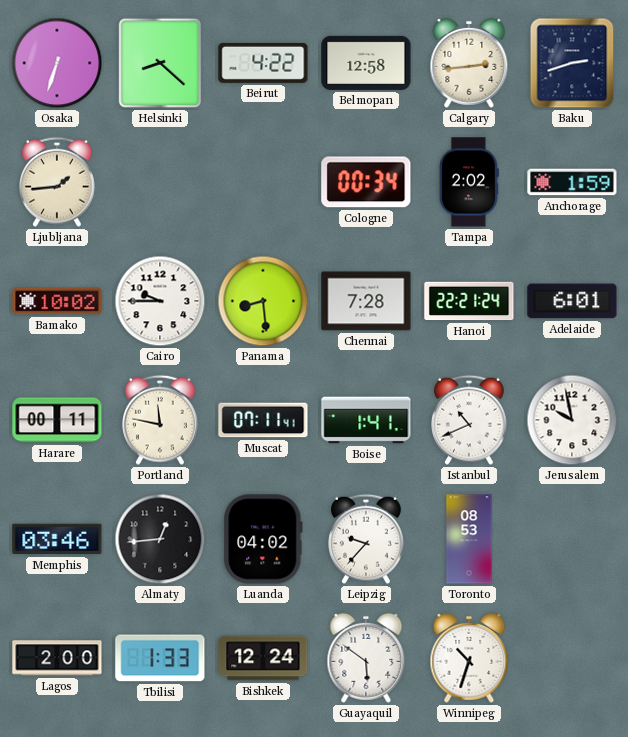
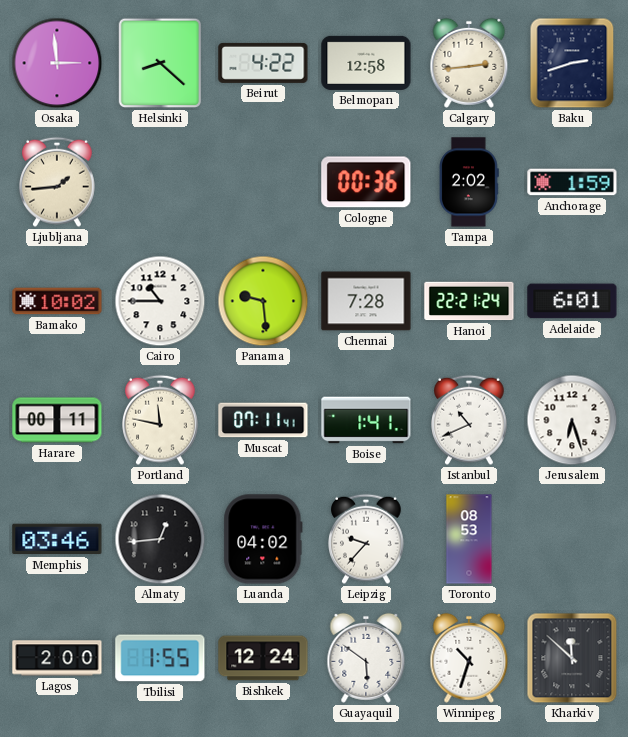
Osaka: 6:33 -> 2:59 (57, 63)
Cologne: 00:34 -> 00:36 (366, 182)
Cairo: 9:45 -> 10:45 (160, 301)
Panama: 8:29 -> 9:29 (263, 301)
Jerusalem: 9:58 -> 6:27 (572, 420)
Tbilisi: 1:33 -> 1:55 (160, 658)
Kharkiv: none -> 11:52 (572, 658)
